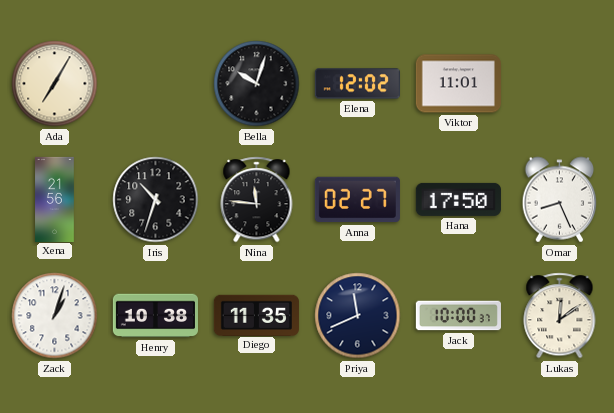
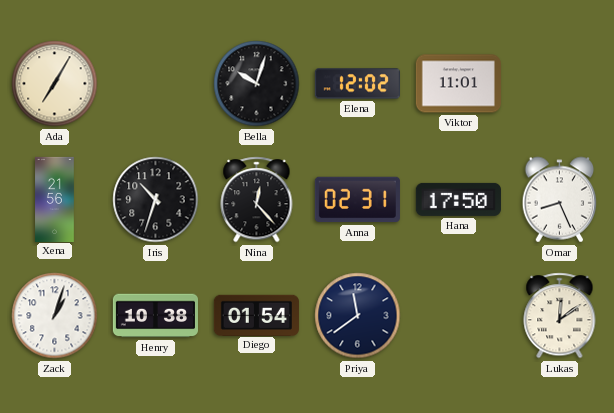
Nina: 11:46 -> 12:23 (257, 200)
Anna: 02:27 -> 02:31 (357, 200)
Diego: 11:35 -> 01:54 (256, 315)
Priya: 11:41 -> 11:39 (358, 316)
Jack: 10:00 -> none (458, 316)
